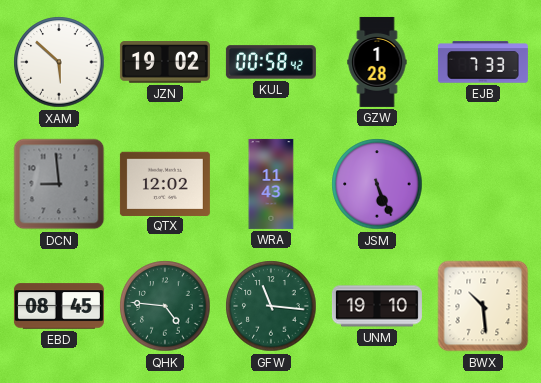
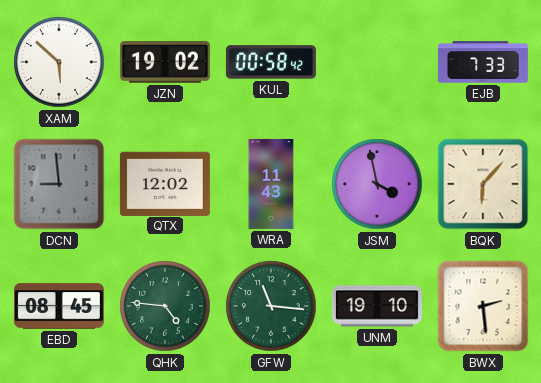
GZW: 1:28 -> none (377, 62)
JSM: 5:26 -> 3:58 (377, 184)
BQK: none -> 6:07 (483, 184)
BWX: 10:29 -> 2:29 (483, 306)
